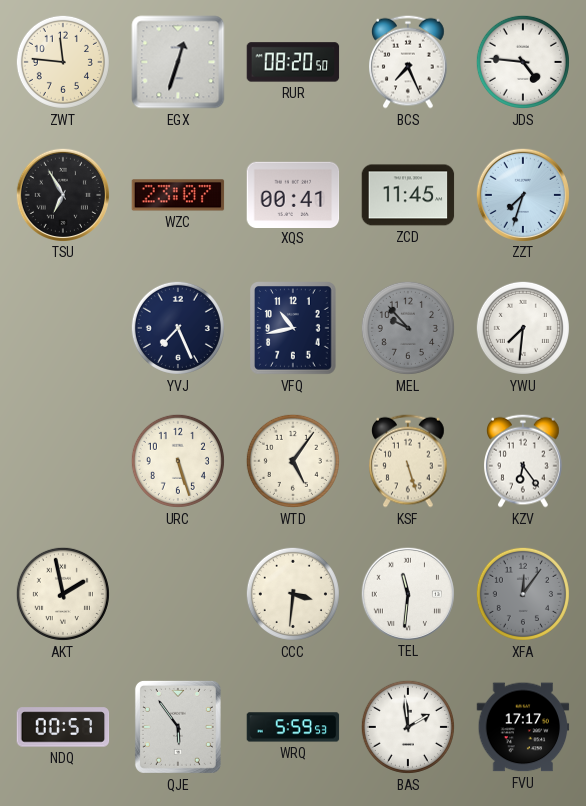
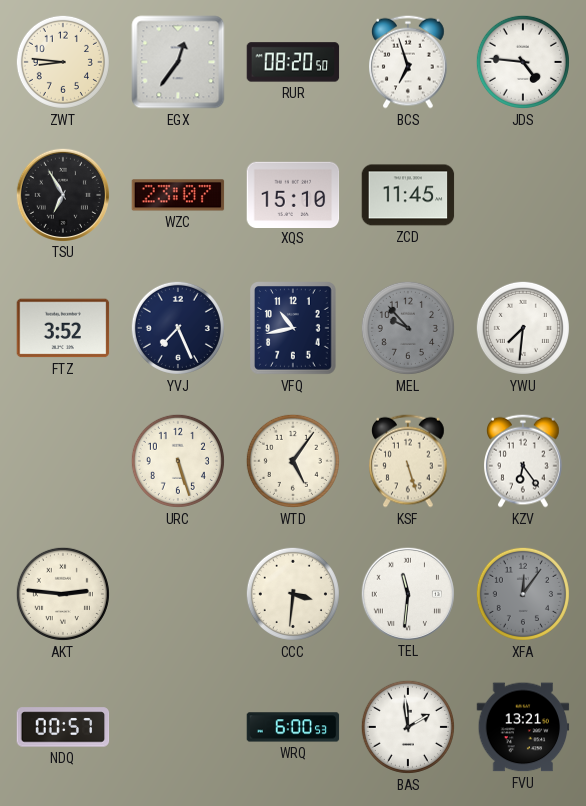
ZWT: 11:46 -> 8:46 (63, 62)
EGX: 12:33 -> 12:36 (178, 62)
BCS: 7:26 -> 6:57 (409, 62)
XQS: 00:41 -> 15:10 (293, 194)
ZZT: 7:33 -> none (522, 194)
FTZ: none -> 3:52 (63, 328)
AKT: 1:58 -> 2:46 (63, 594)
QJE: 5:54 -> none (178, 727)
WRQ: 5:59 -> 6:00 (293, 727)
FVU: 17:17 -> 13:21 (523, 727)
